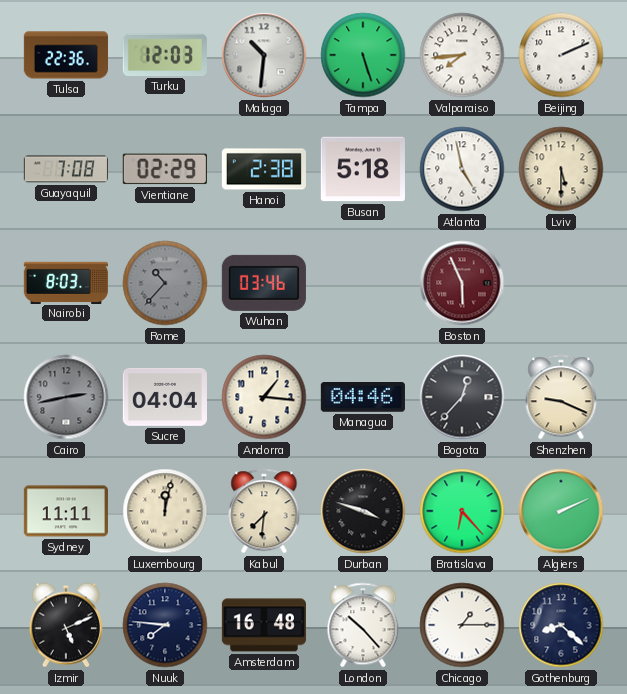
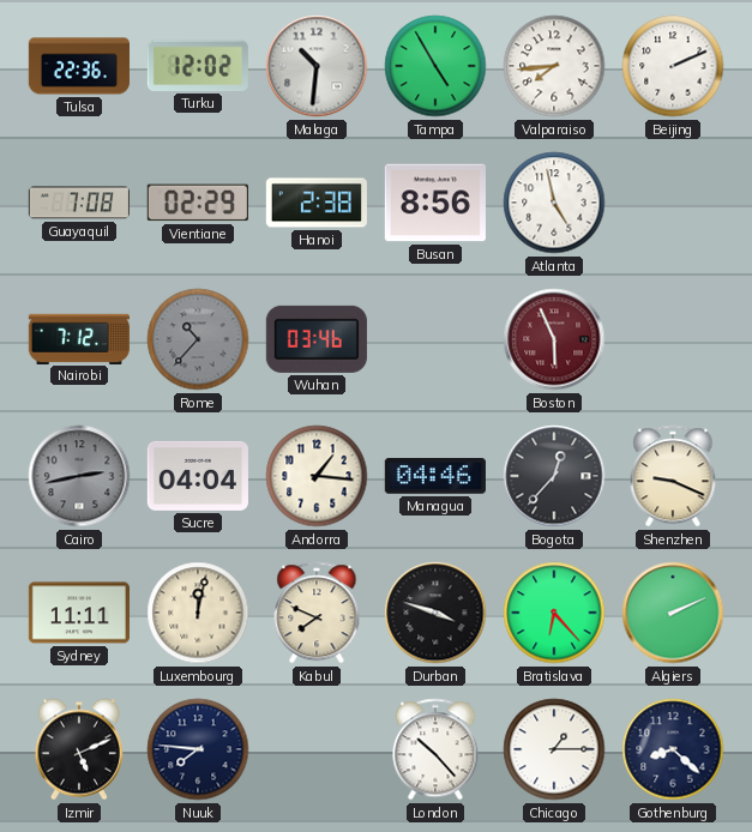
Turku: 12:03 -> 12:02 (198, 66)
Tampa: 5:27 -> 4:55 (435, 66)
Busan: 5:18 -> 8:56 (435, 203)
Lviv: 5:30 -> none (561, 169)
Nairobi: 8:03 -> 7:12 (79, 338)
Kabul: 7:31 -> 7:49 (317, 613)
Amsterdam: 16:48 -> none (264, 625)
